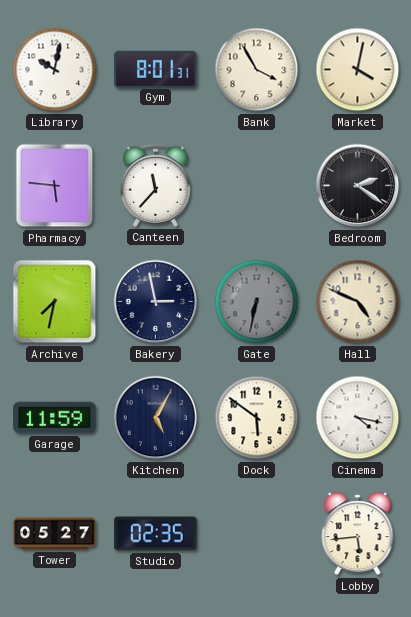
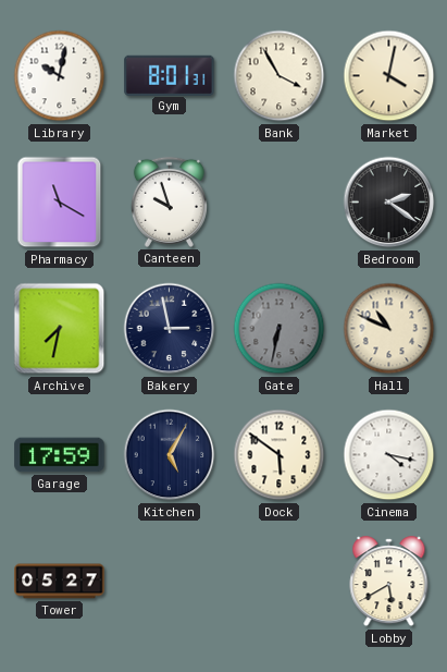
Pharmacy: 5:46 -> 11:20 (60, 203)
Canteen: 11:37 -> 9:57 (169, 201)
Hall: 4:49 -> 10:49 (389, 329)
Garage: 11:59 -> 17:59 (60, 455)
Studio: 02:35 -> none (156, 534)
Lobby: 5:44 -> 5:40 (389, 582)
